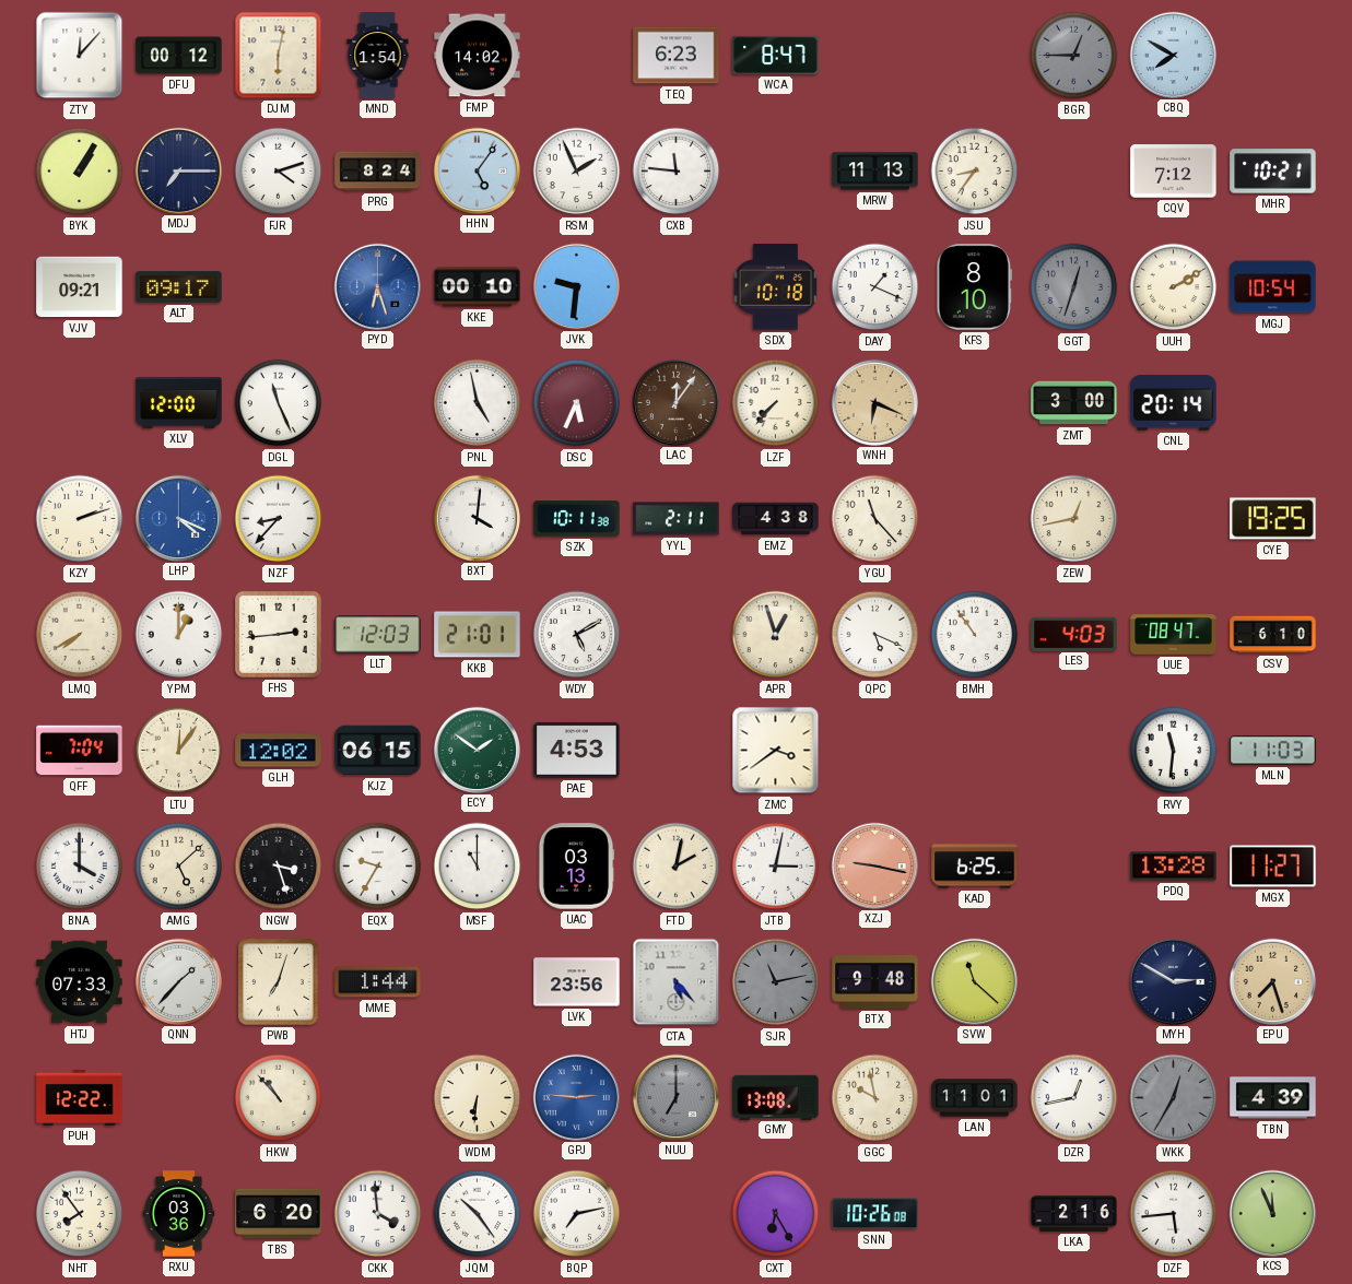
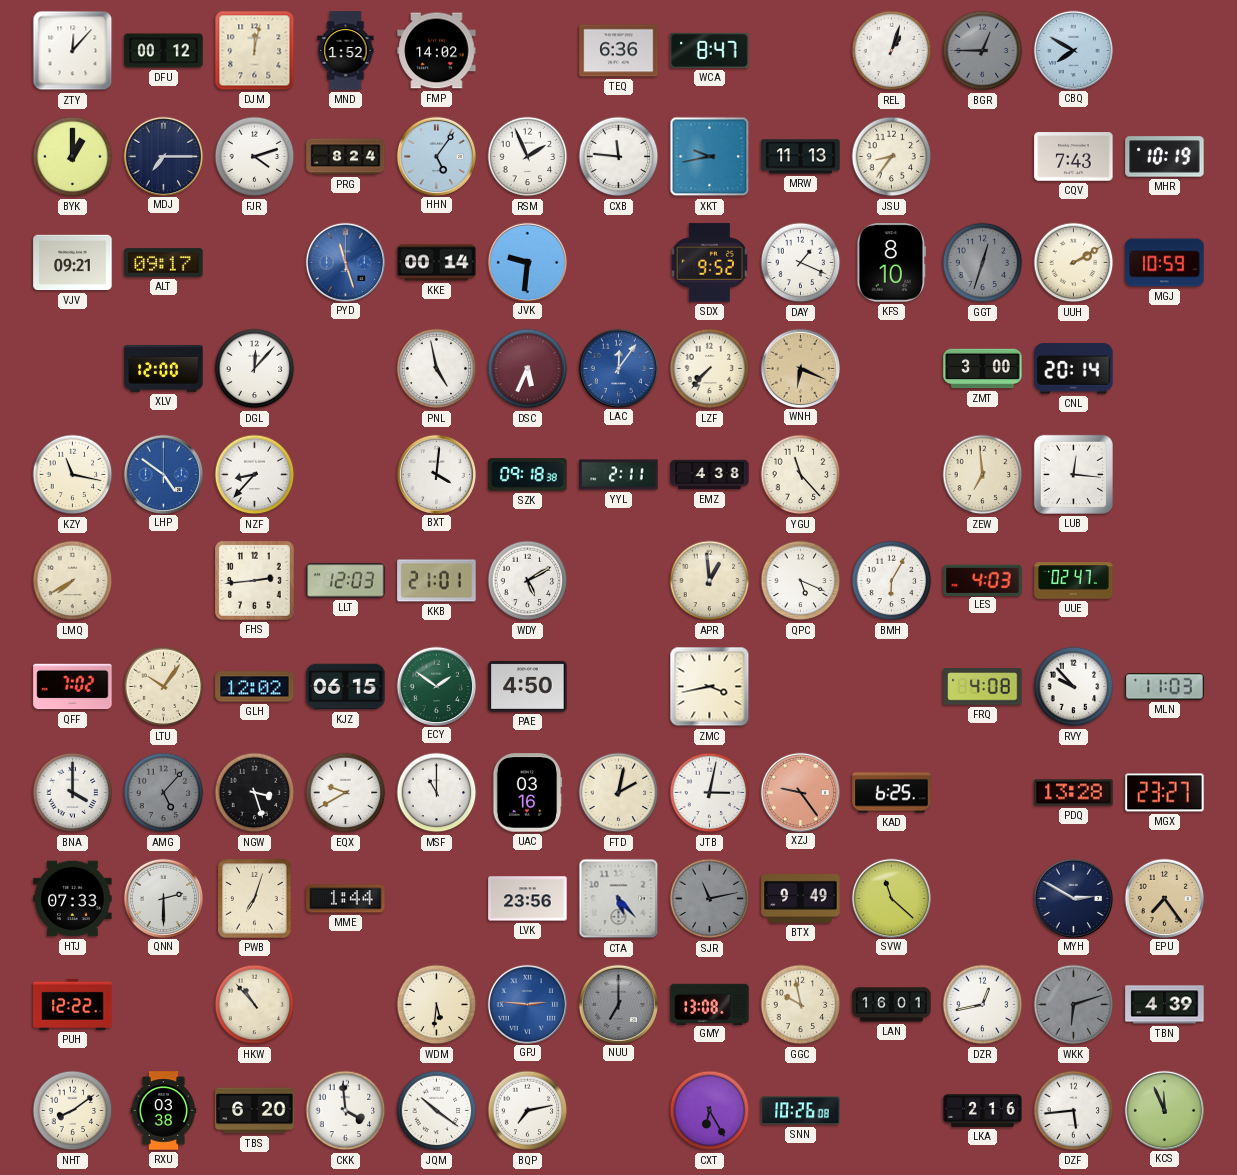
DJM: 6:02 -> 12:02 (255, 51)
MND: 1:54 -> 1:52 (346, 51)
TEQ: 6:23 -> 6:36 (619, 51)
REL: none -> 1:03 (892, 51)
BYK: 1:05 -> 1:00 (73, 157)
XKT: none -> 9:43 (710, 157)
CQV: 7:12 -> 7:43 (1074, 157)
MHR: 10:21 -> 10:19 (1165, 157)
PYD: 6:27 -> 11:27 (345, 262)
KKE: 00:10 -> 00:14 (437, 263)
SDX: 10:18 -> 9:52 (709, 263)
MGJ: 10:54 -> 10:59 (1165, 263)
DGL: 11:26 -> 12:07 (255, 369)
LAC dial: brown -> blue (618, 368)
KZY: 2:12 -> 11:17 (73, 475)
LHP: 4:19 -> 4:51 (163, 474)
SZK: 10:11 -> 09:18 (528, 475)
ZEW: 12:43 -> 6:59 (983, 475)
LUB: none -> 12:16 (1073, 474)
CYE: 19:25 -> none (1273, 519)
YPM: 1:00 -> none (179, 635)
APR: 12:57 -> 12:59 (710, 581)
BMH: 10:54 -> 6:05 (892, 581)
UUE: 08:47 -> 02:47 (1074, 581)
CSV: 6:10 -> none (1273, 635)
QFF: 7:04 -> 7:02 (73, 687)
LTU: 12:06 -> 10:06 (164, 687)
PAE: 4:53 -> 4:50 (528, 686)
ZMC: 3:39 -> 3:43 (710, 687)
FRQ: none -> 4:08 (983, 687)
RVY: 11:31 -> 9:53 (1074, 687)
AMG: 5:08 -> 5:07 (164, 793)
AMG dial: cream -> grey (164, 793)
EQX: 9:35 -> 9:40 (346, 793)
UAC: 03:13 -> 03:16 (527, 793)
XZJ: 9:17 -> 9:24 (800, 792)
MGX: 11:27 -> 23:27 (1165, 793)
QNN: 1:37 -> 2:30 (163, 898)
BTX: 9:48 -> 9:49 (801, 899)
EPU: 7:27 -> 7:24 (1164, 898)
WDM: 6:31 -> 5:31 (437, 1005)
LAN: 11:01 -> 16:01 (892, 1005)
WKK: 12:35 -> 6:12 (1074, 1005)
NHT: 7:54 -> 8:09 (73, 1111)
RXU: 03:36 -> 03:38 (164, 1111)
JQM: 10:24 -> 10:21 (437, 1111)
